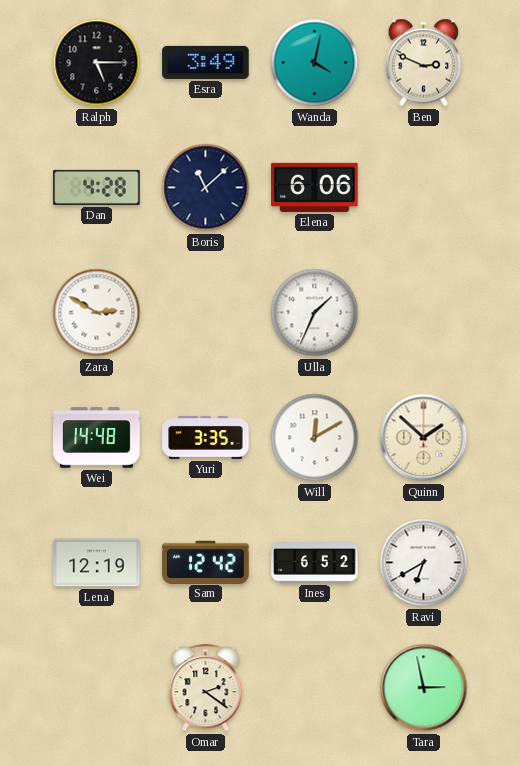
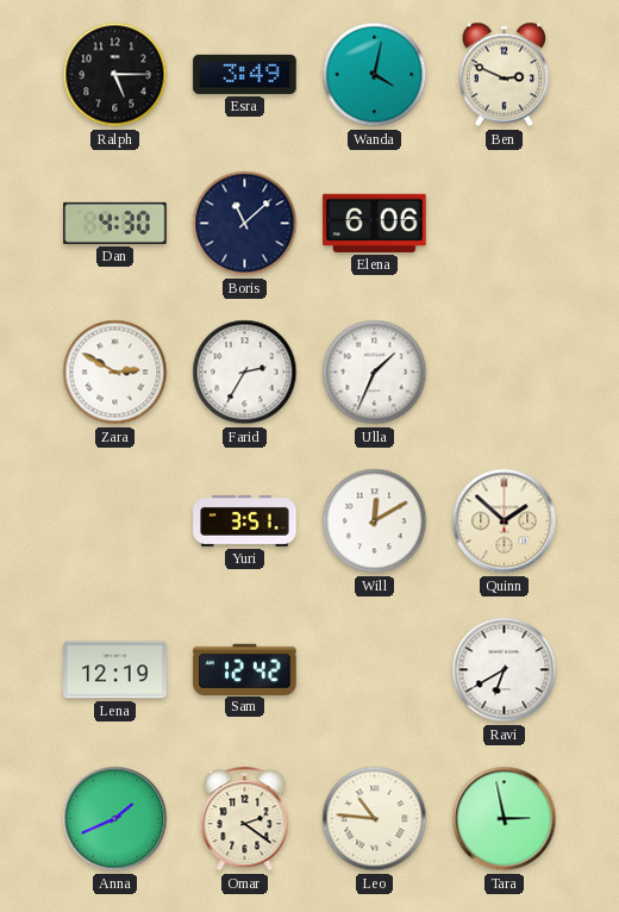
Dan: 4:28 -> 4:30 (115, 223)
Farid: none -> 2:35 (245, 373)
Wei: 14:48 -> none (97, 438)
Yuri: 3:35 -> 3:51 (245, 520)
Ines: 6:52 -> none (315, 563)
Anna: none -> 1:41 (115, 819)
Leo: none -> 10:46 (375, 819)
